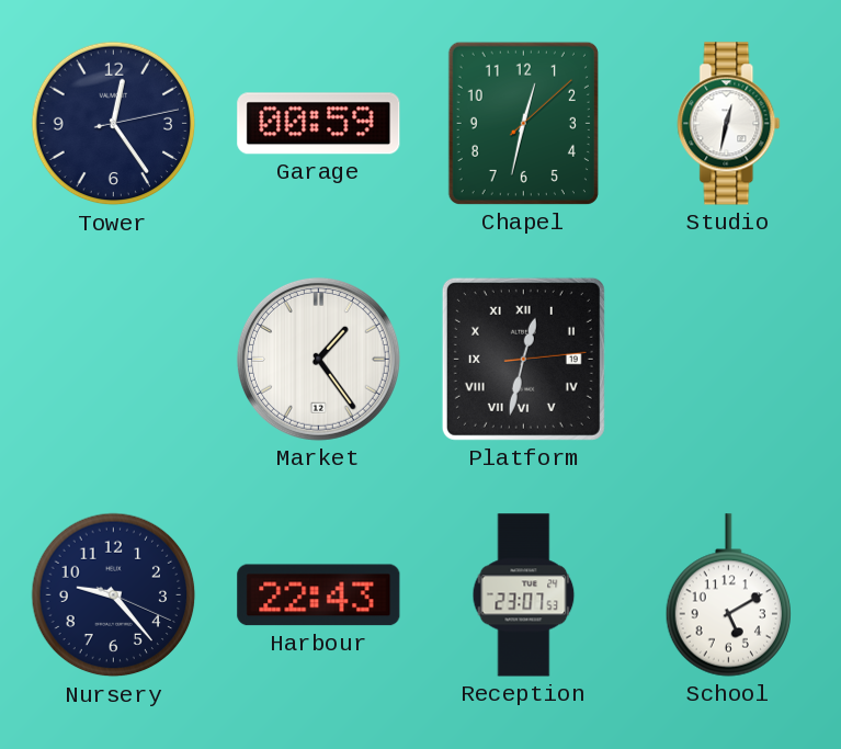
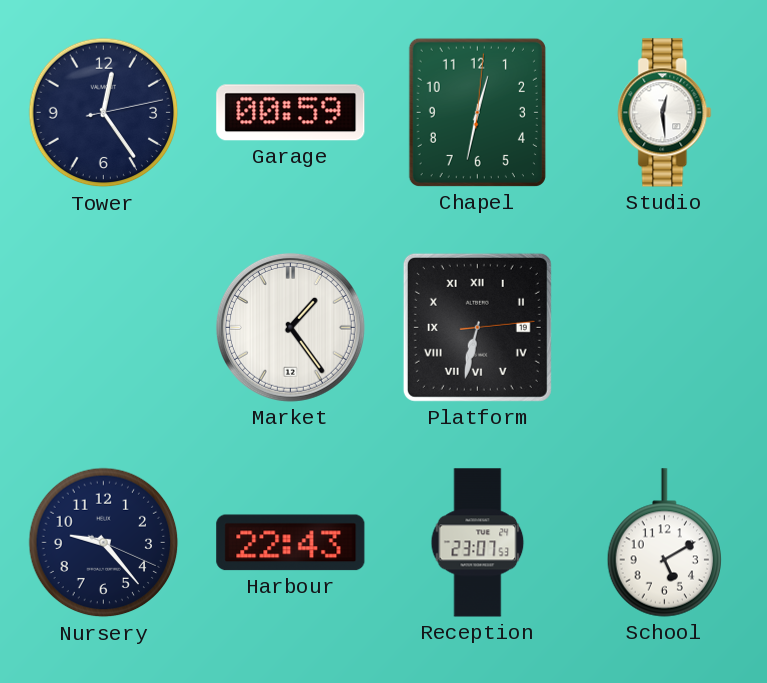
Chapel: 12:32:08 -> 12:32:01 (477, 112)
Studio: 12:32 -> 12:29 (665, 113)
Platform: 12:32 -> 6:32 (477, 327)
